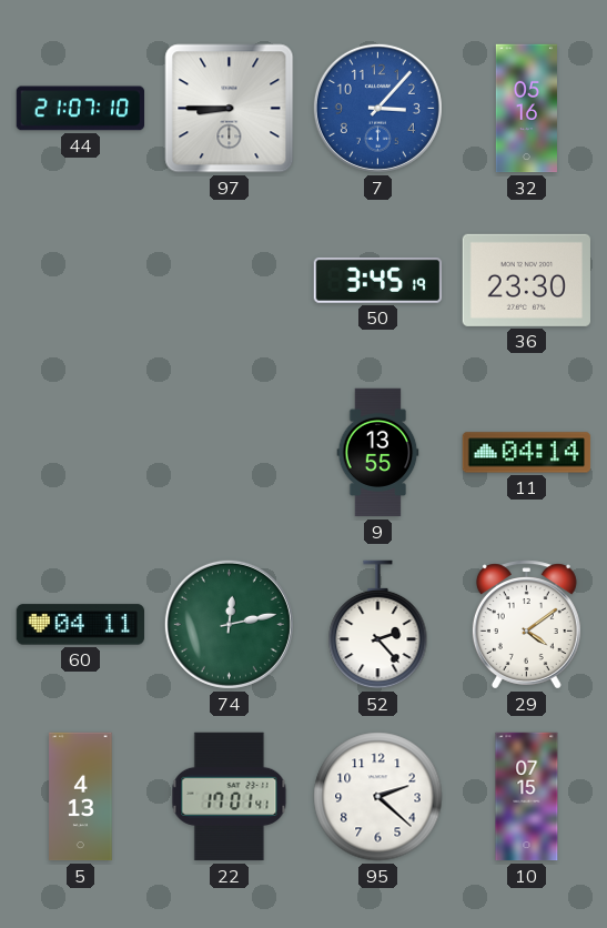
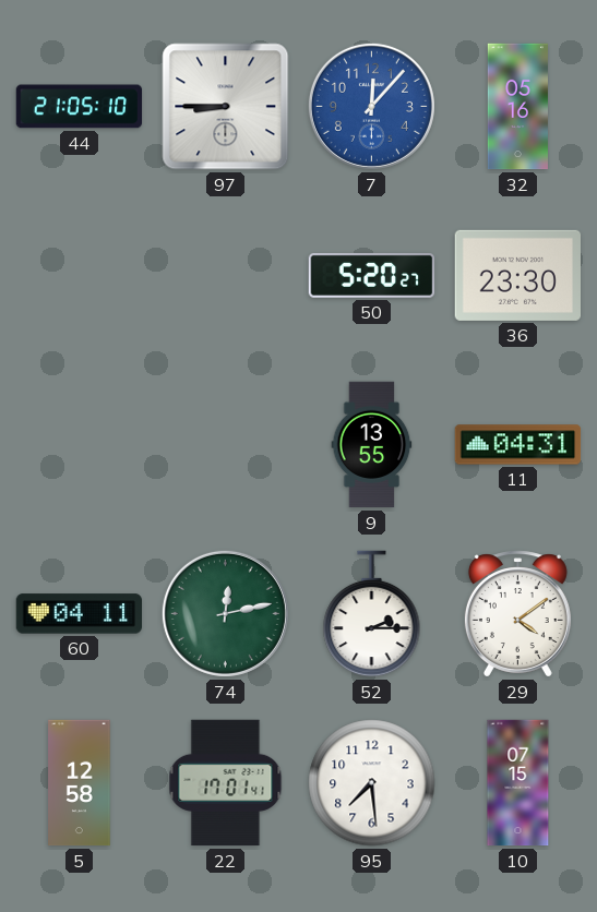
44: 21:07 -> 21:05 (80, 107)
7: 3:07 -> 12:07 (371, 106)
50: 3:45 -> 5:20 (372, 275)
11: 04:14 -> 04:31 (518, 445)
52: 2:23 -> 2:15 (372, 614)
5: 4:13 -> 12:58 (80, 783)
95: 2:22 -> 7:29 (372, 783)
